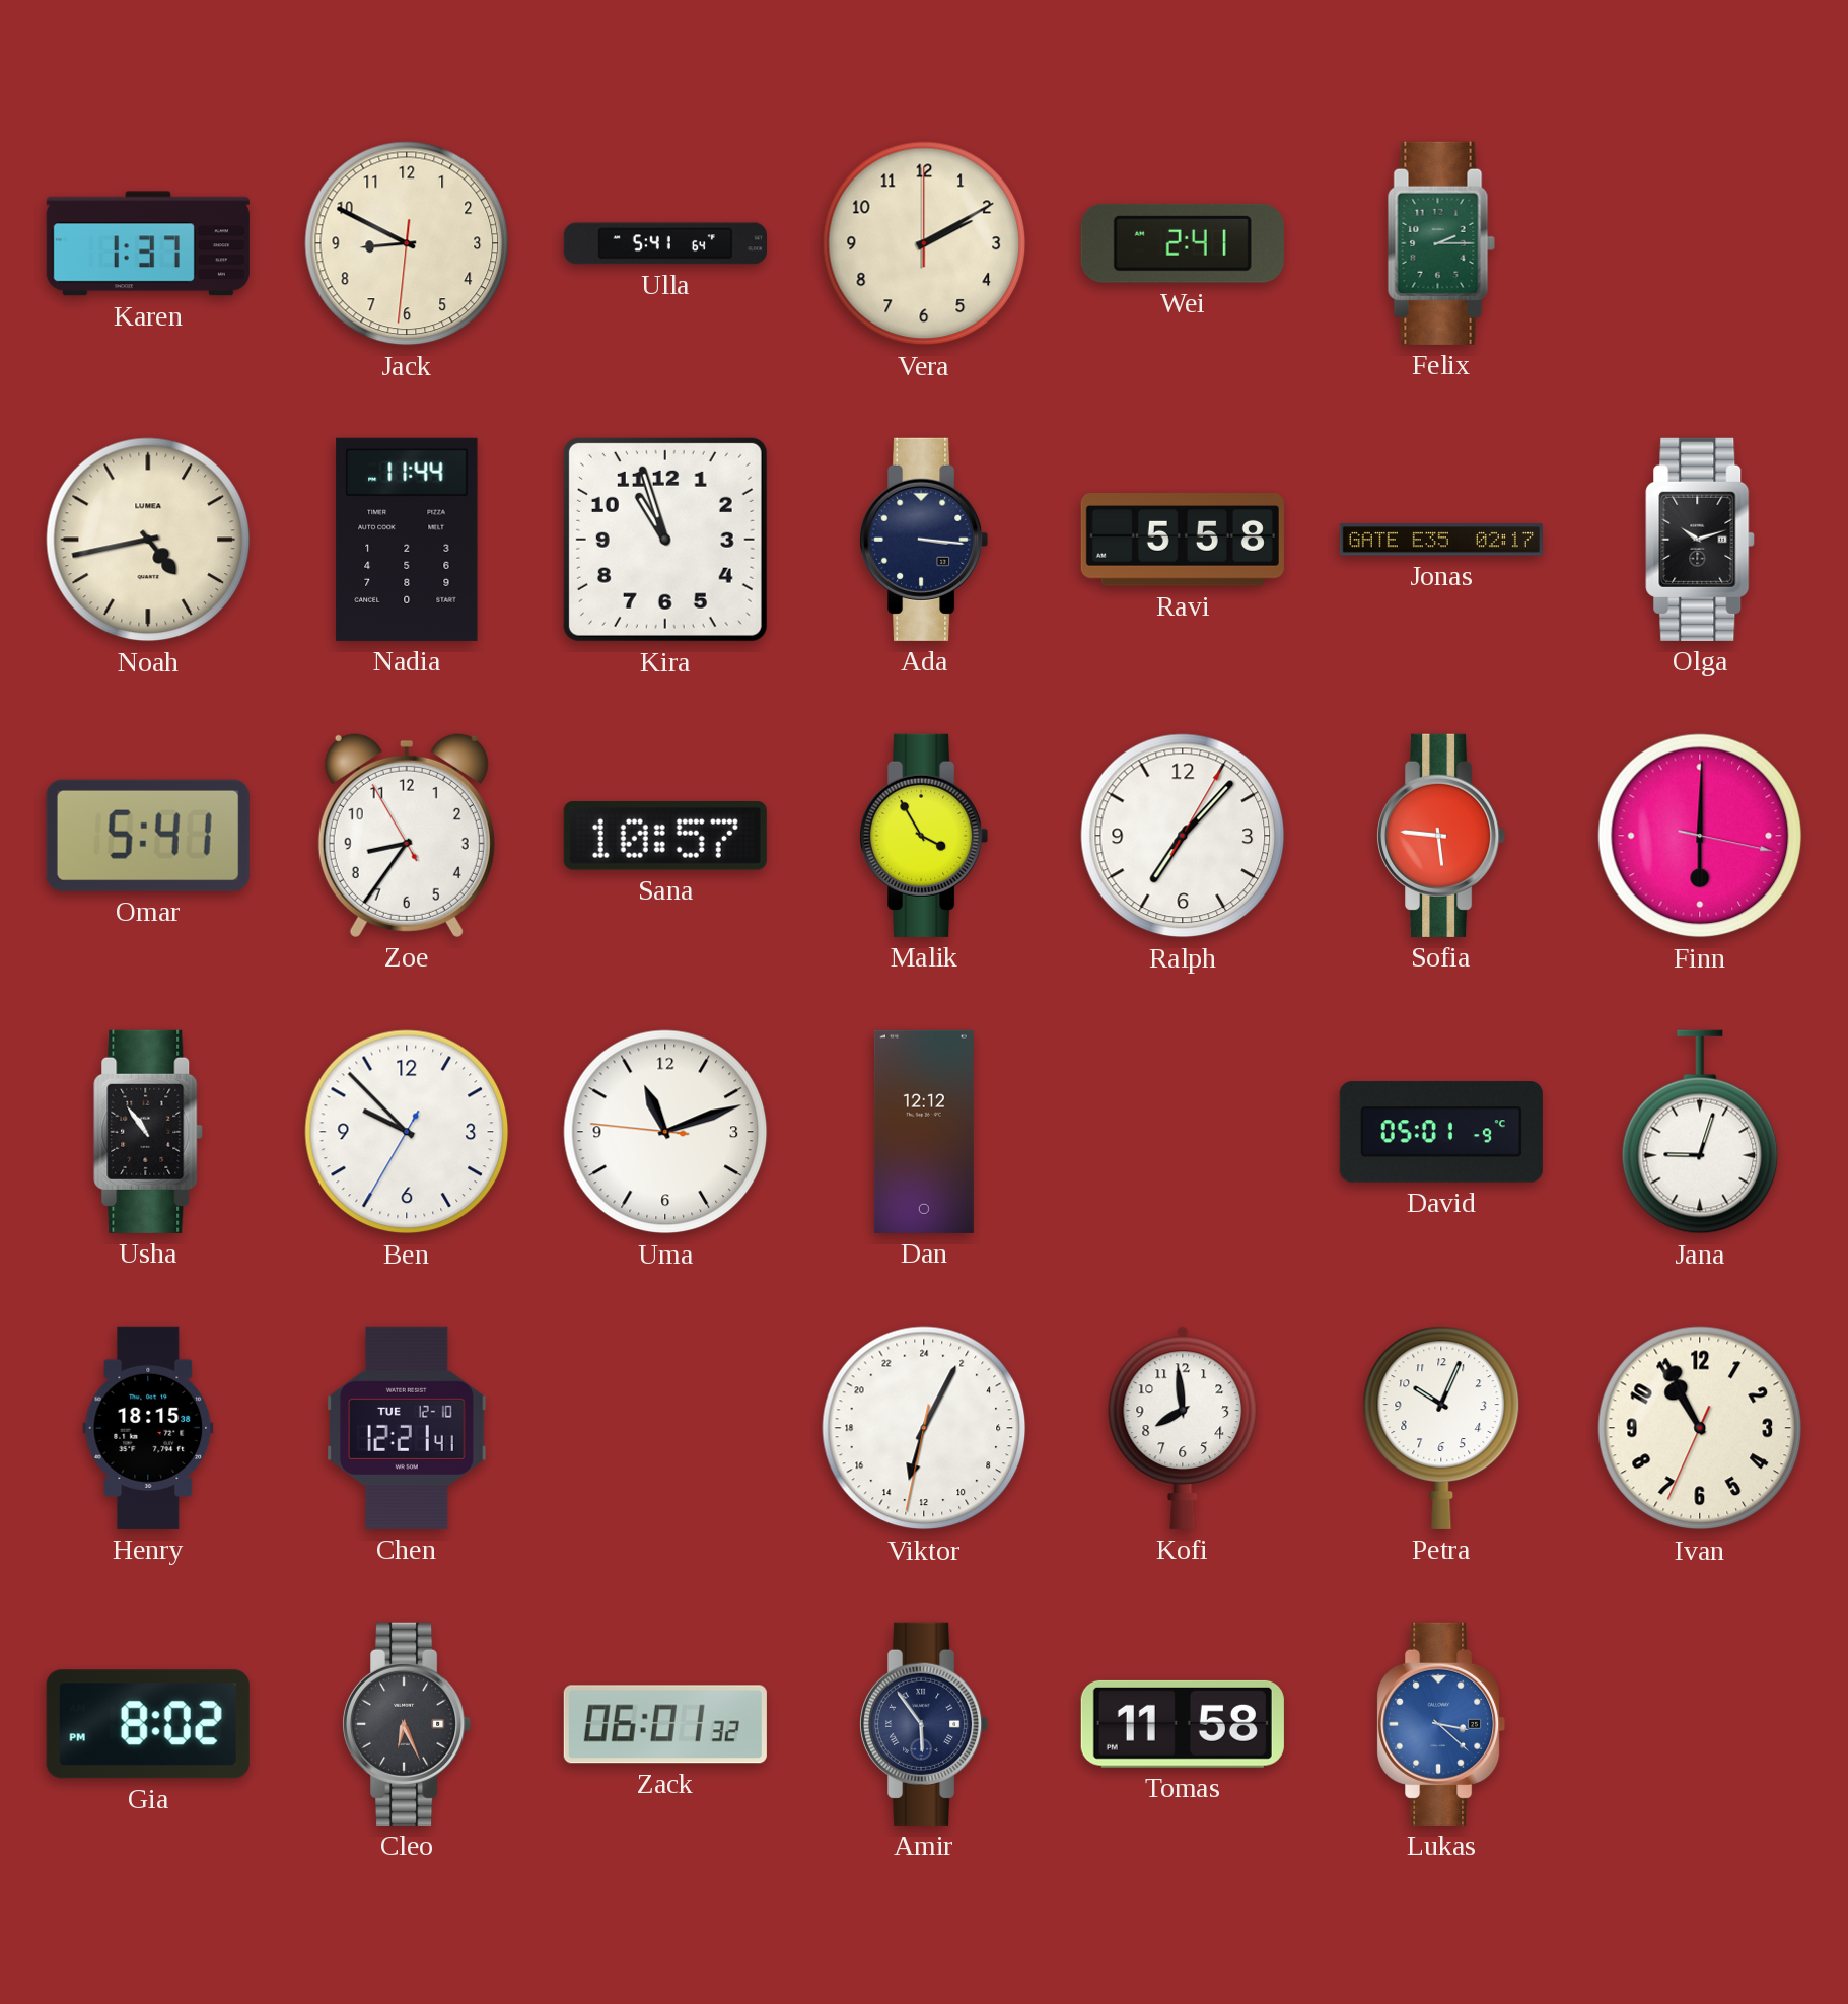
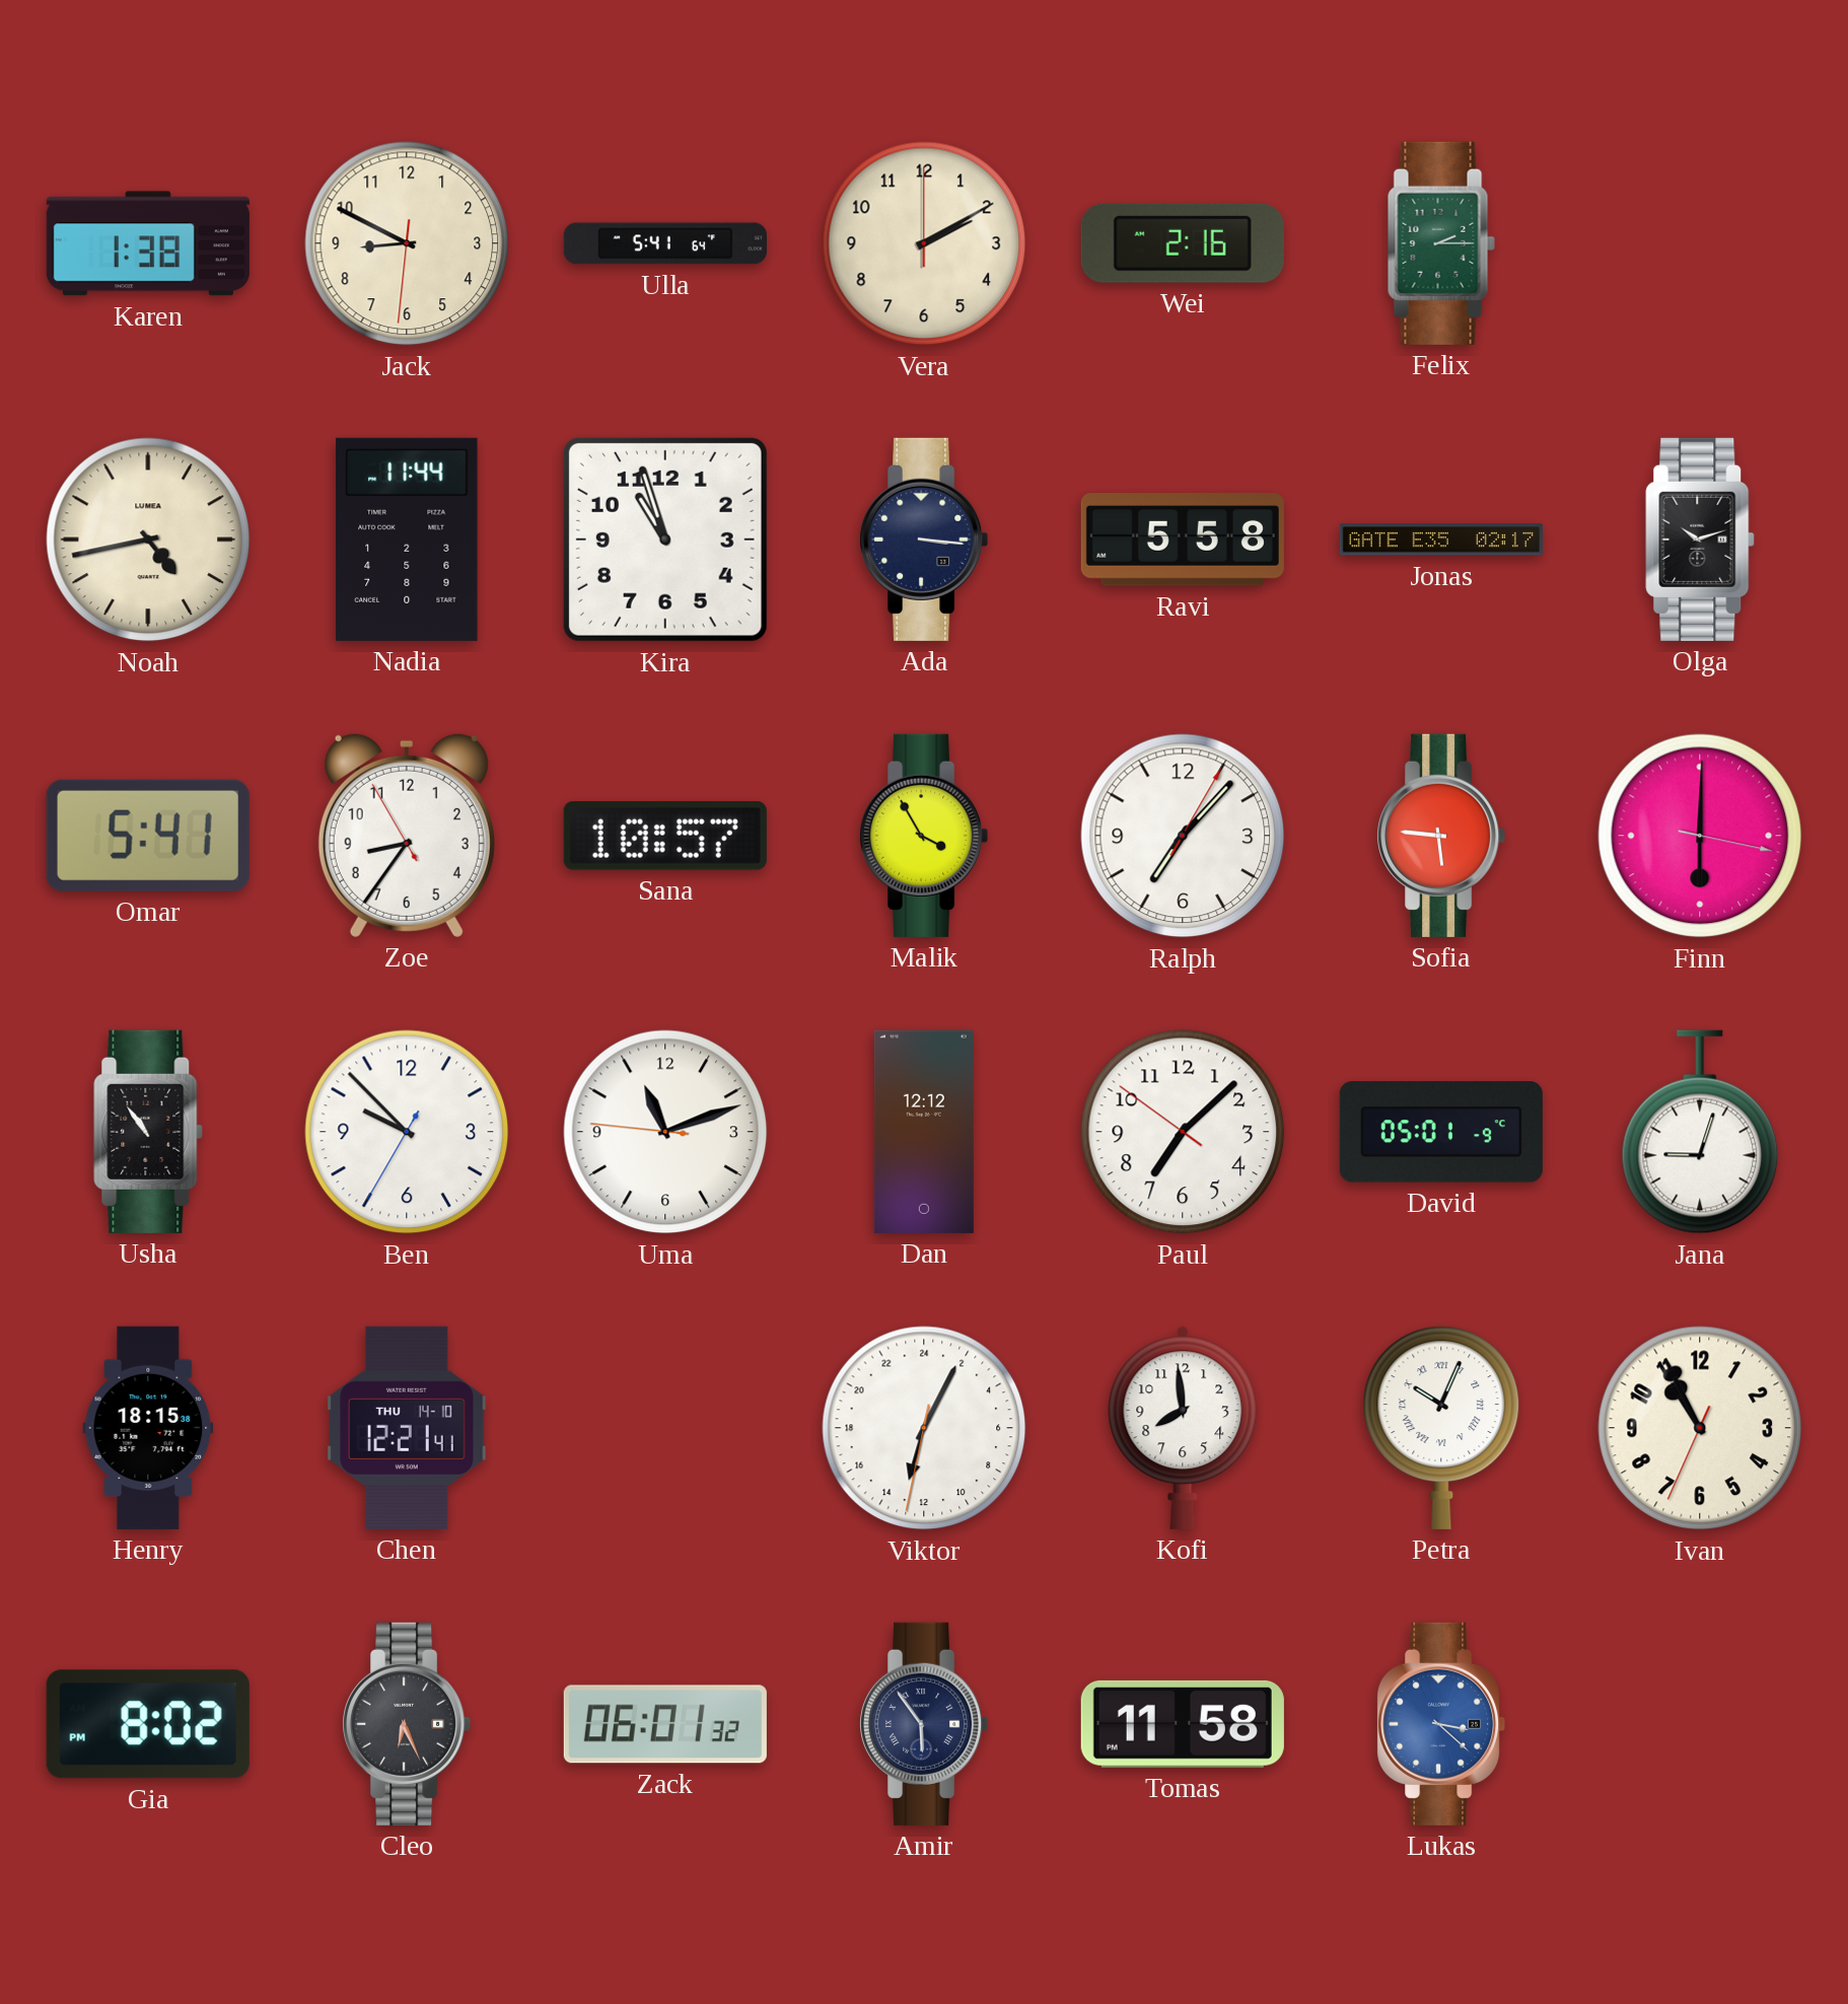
Karen: 1:37 -> 1:38 (148, 243)
Wei: 2:41 -> 2:16 (1183, 243)
Paul: none -> 7:07 (1183, 1132)
Chen date: TUE 12-10 -> THU 14-10 (407, 1428)
Petra numerals: Arabic -> Roman (1441, 1428)
